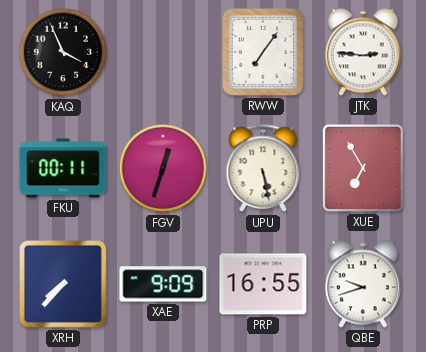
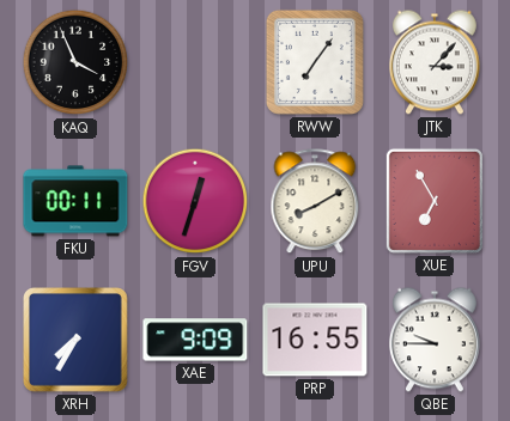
JTK: 2:46 -> 3:07 (435, 62)
UPU: 5:28 -> 8:10 (315, 202)
XRH: 7:37 -> 7:35 (77, 341)
QBE: 9:42 -> 9:45 (435, 340)
